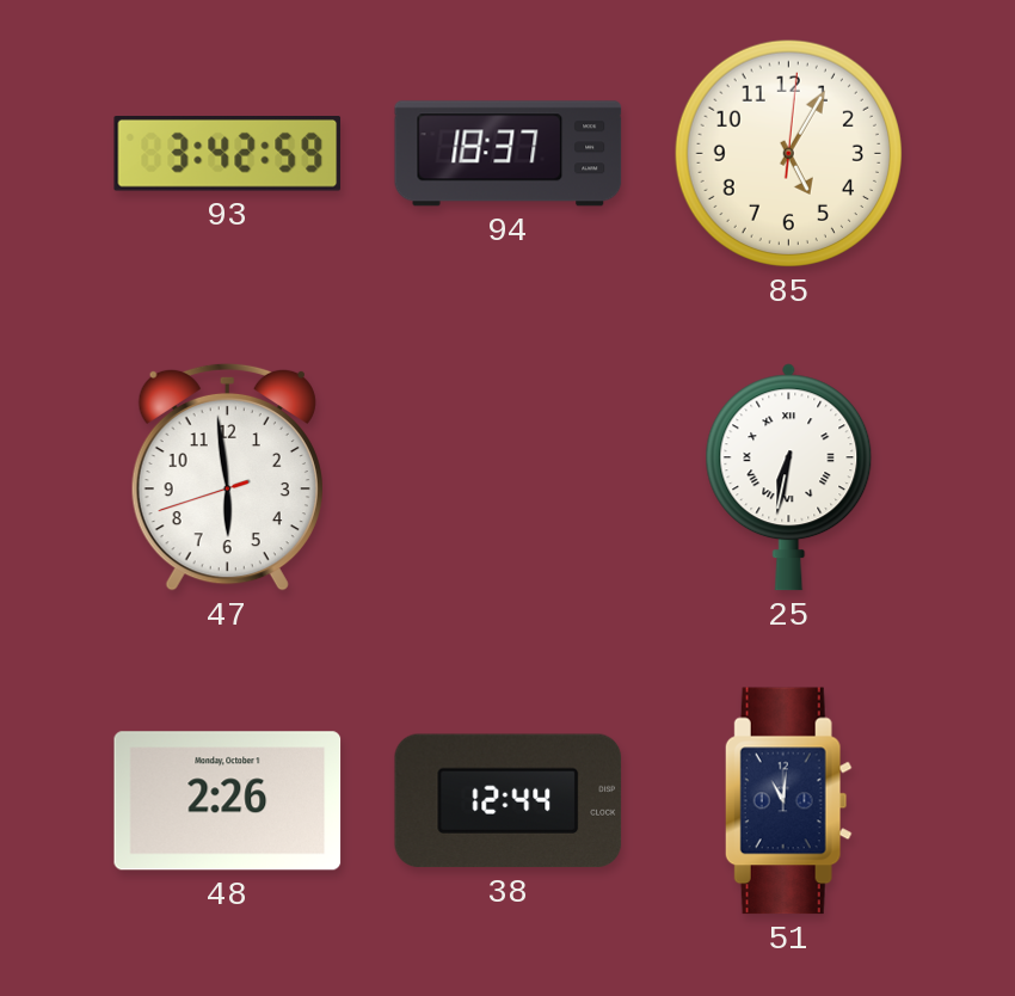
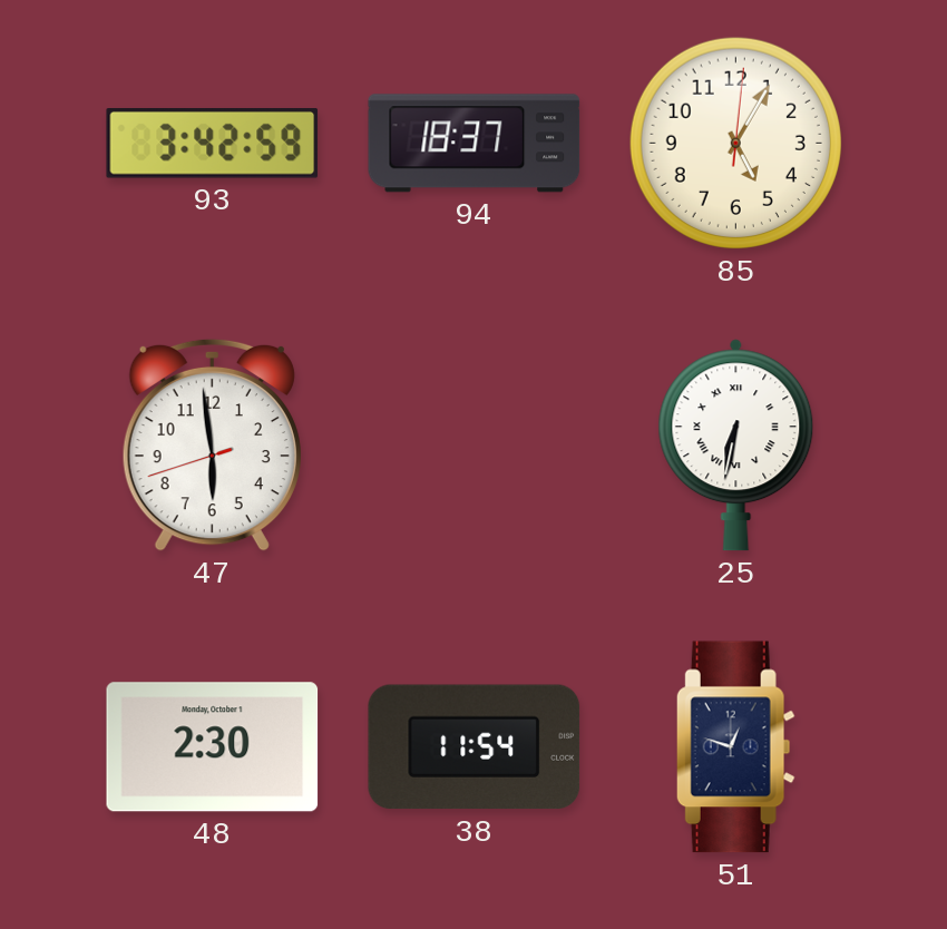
48: 2:26 -> 2:30 (213, 747)
38: 12:44 -> 11:54 (475, 747)
51: 11:01 -> 12:48 (735, 747)
